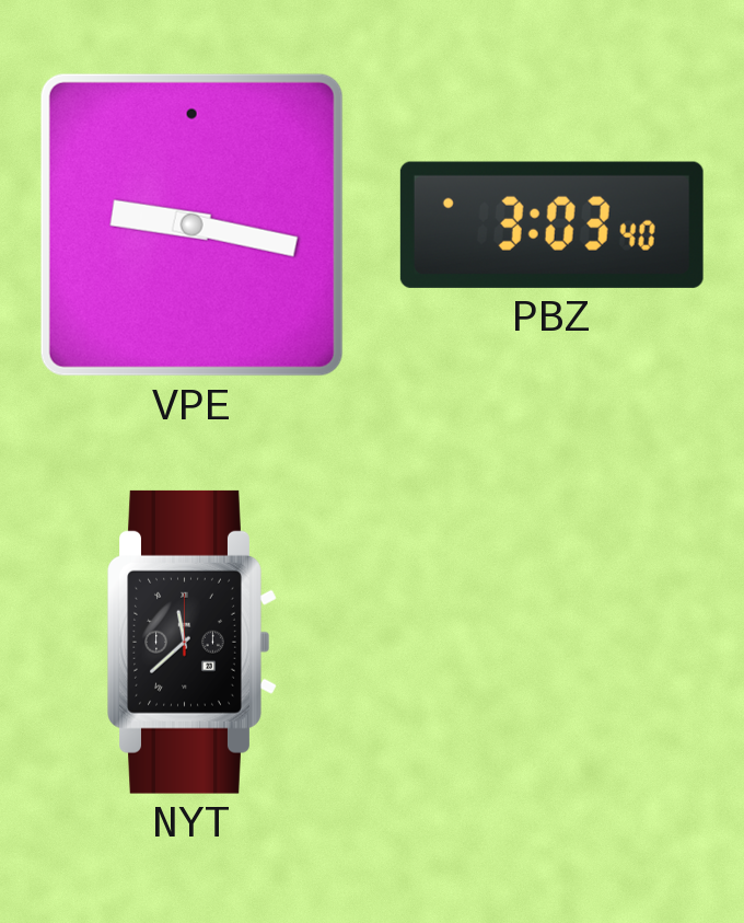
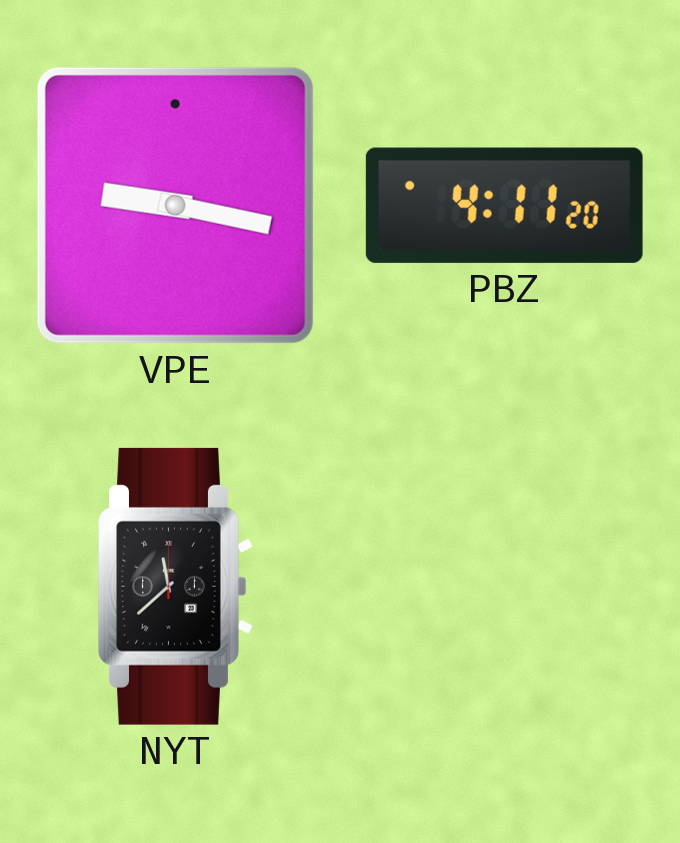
PBZ: 3:03 -> 4:11 (504, 205)
